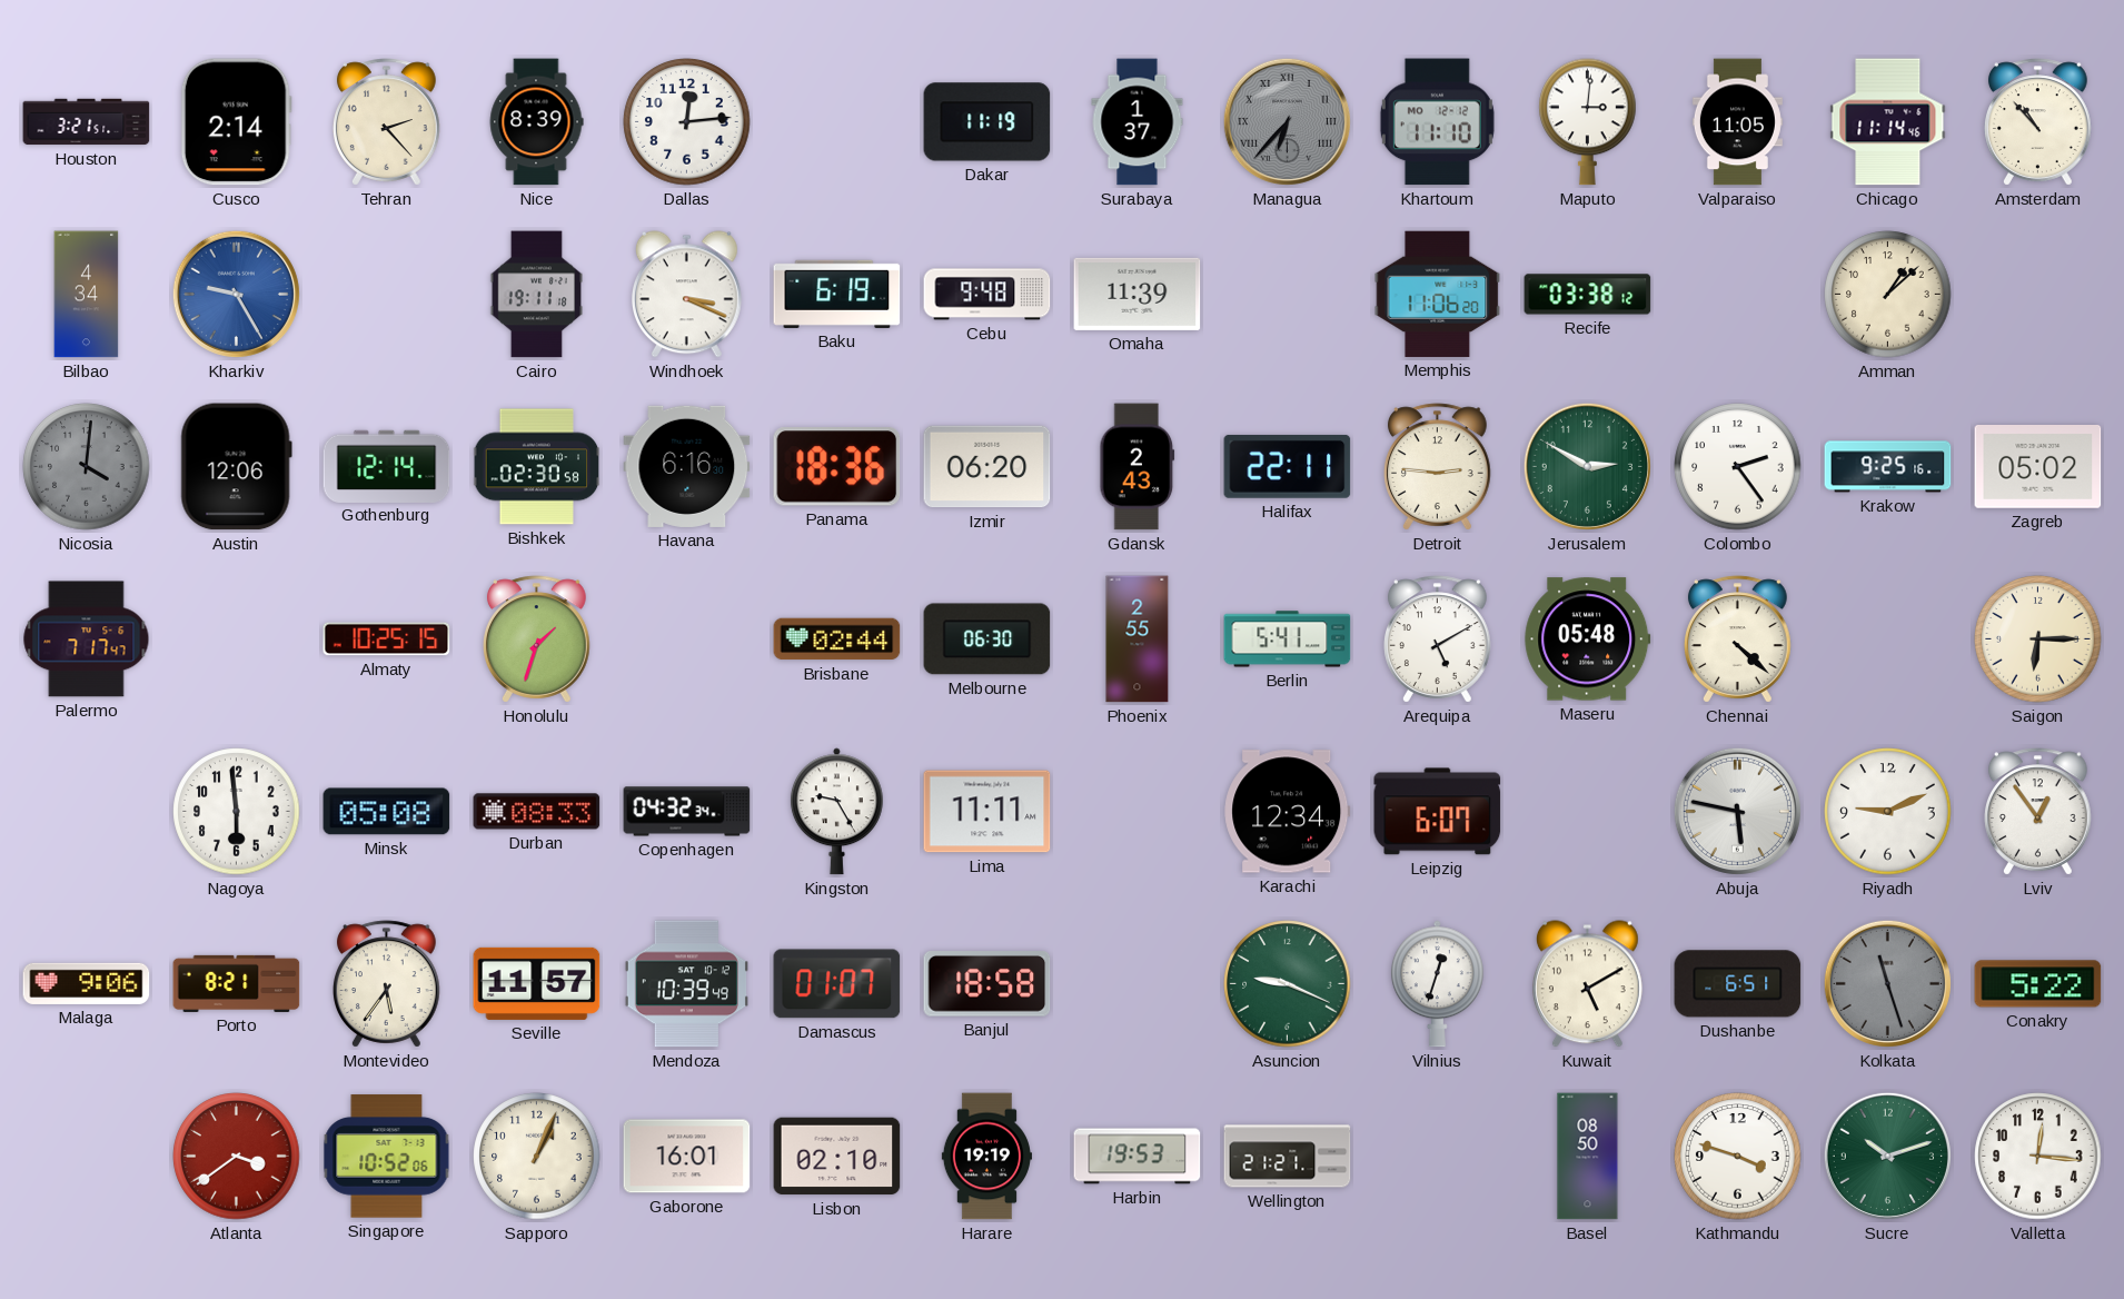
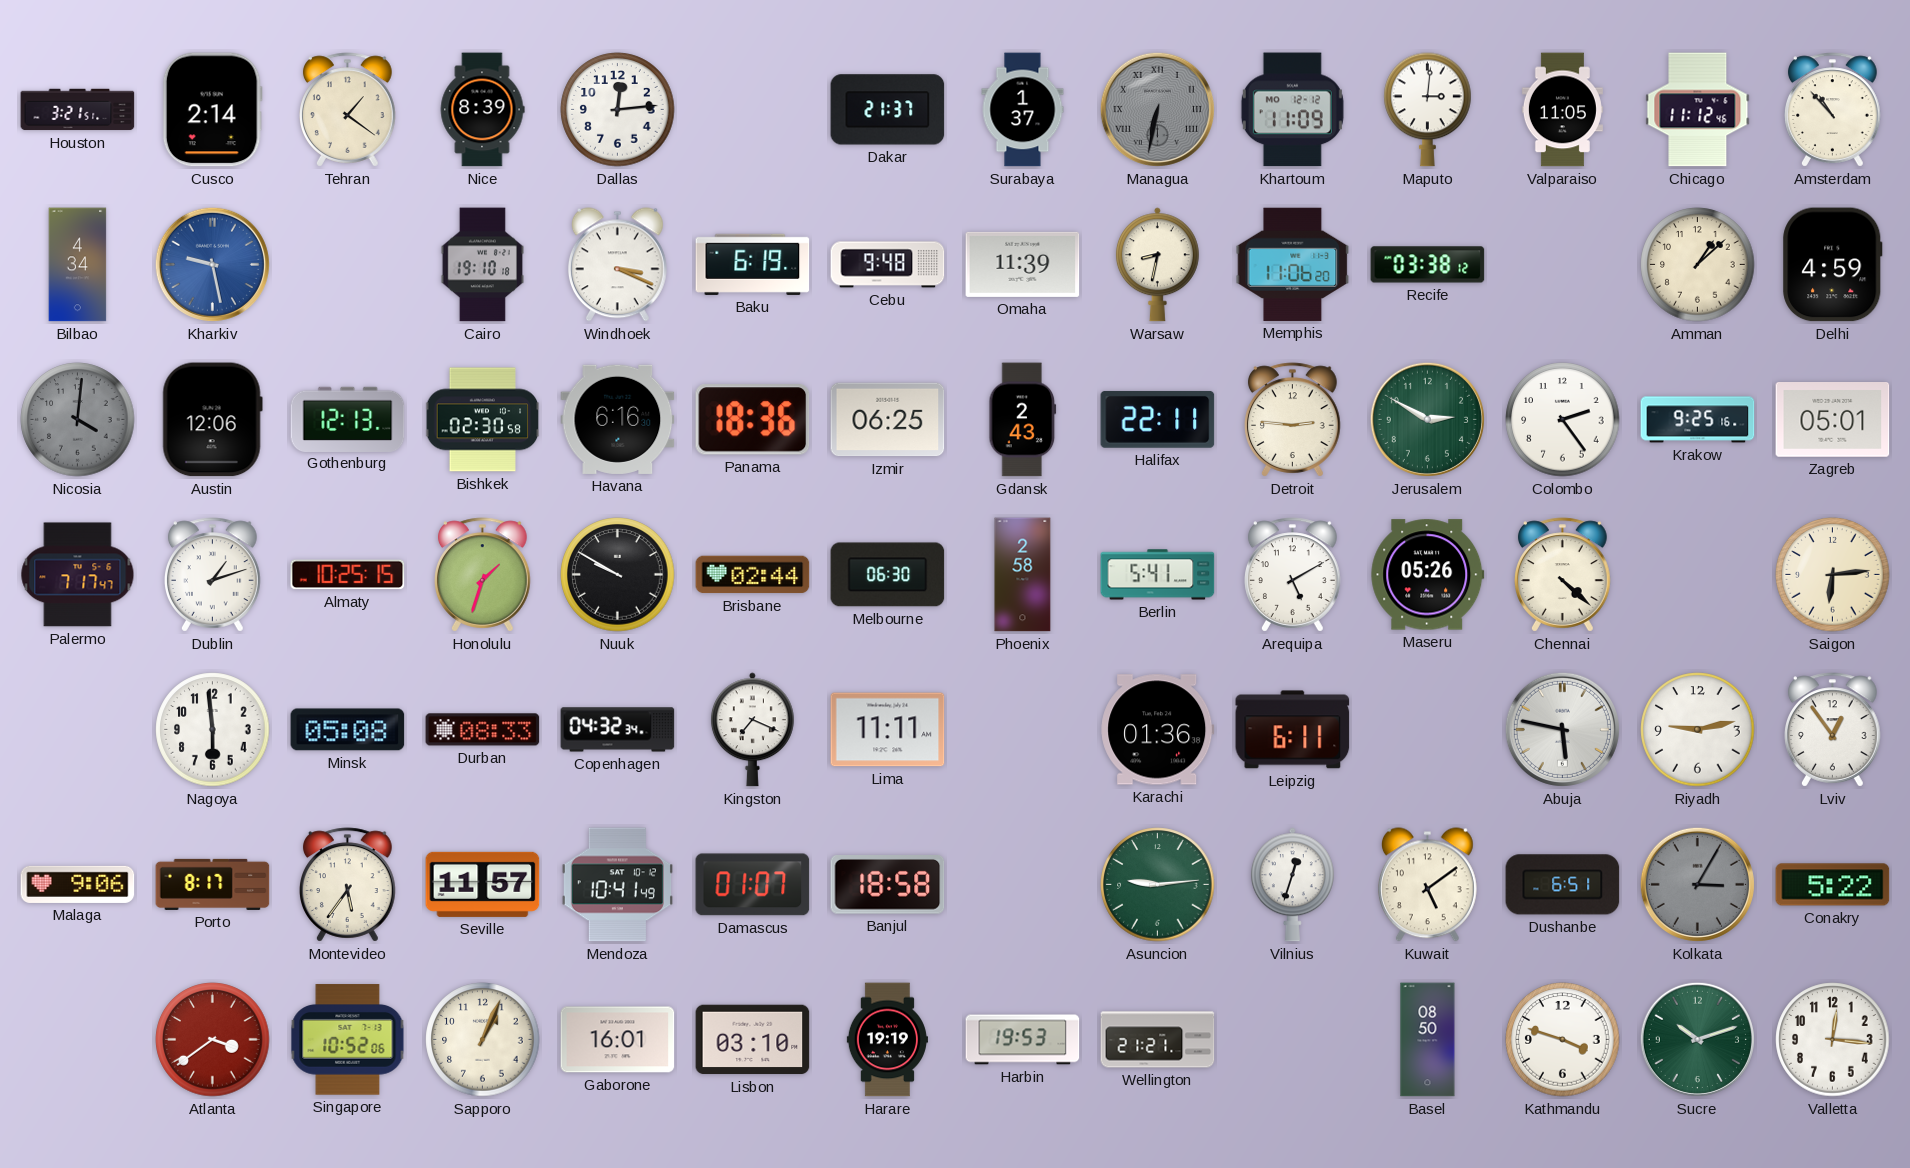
Tehran: 2:23 -> 1:21 (348, 110)
Dakar: 11:19 -> 21:37 (888, 110)
Managua: 6:37 -> 6:32 (1157, 109)
Khartoum: 11:10 -> 11:09 (1292, 110)
Chicago: 11:14 -> 11:12 (1698, 110)
Kharkiv: 9:25 -> 9:28 (212, 264)
Cairo: 19:11 -> 19:10 (482, 265)
Warsaw: none -> 8:32 (1157, 265)
Delhi: none -> 4:59 (1833, 265)
Gothenburg: 12:14 -> 12:13 (348, 419)
Izmir: 06:20 -> 06:25 (888, 420)
Zagreb: 05:02 -> 05:01 (1833, 420)
Dublin: none -> 1:12 (213, 575)
Nuuk: none -> 9:50 (618, 575)
Phoenix: 2:55 -> 2:58 (1023, 575)
Maseru: 05:48 -> 05:26 (1428, 575)
Saigon: 6:15 -> 6:14 (1833, 575)
Kingston: 9:25 -> 7:19 (752, 730)
Karachi: 12:34 -> 01:36 (1158, 730)
Leipzig: 6:07 -> 6:11 (1293, 730)
Riyadh: 9:11 -> 9:13 (1698, 730)
Porto: 8:21 -> 8:17 (213, 884)
Mendoza: 10:39 -> 10:41 (617, 885)
Asuncion: 9:19 -> 9:14 (1158, 885)
Kuwait: 5:10 -> 5:09 (1427, 885)
Kolkata: 11:27 -> 3:05 (1697, 884)
Lisbon: 02:10 -> 03:10 (753, 1040)
